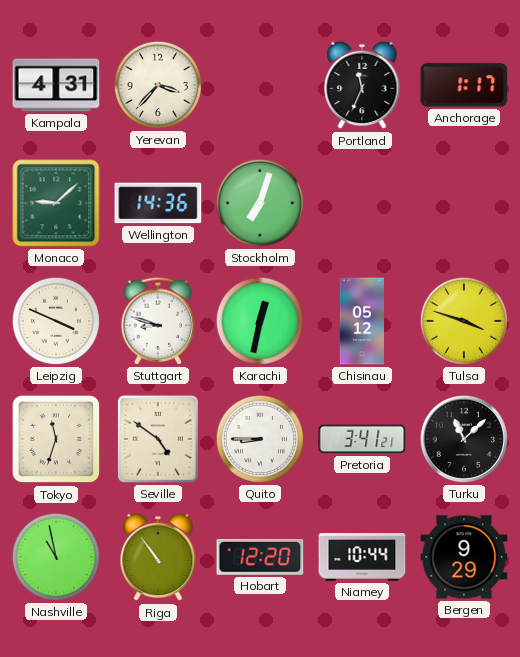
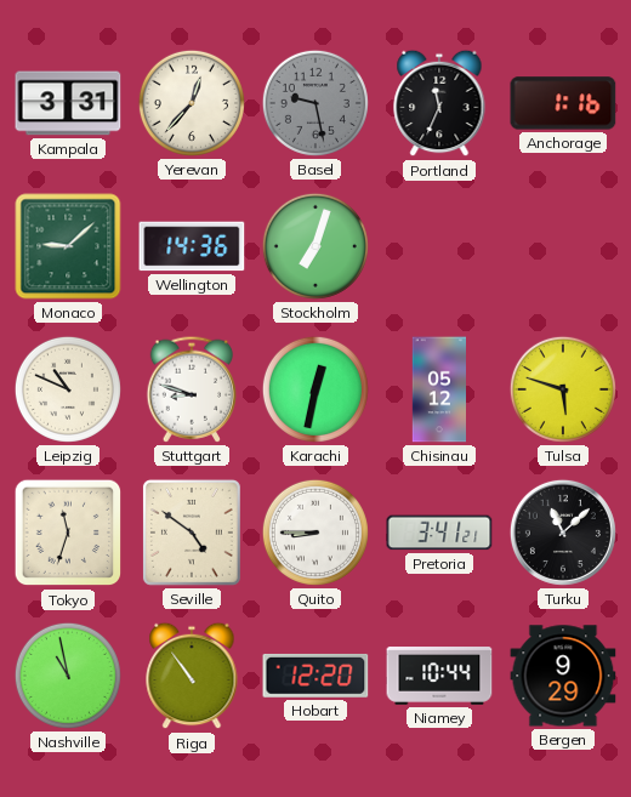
Kampala: 4:31 -> 3:31 (68, 103)
Yerevan: 3:37 -> 12:37 (192, 103)
Basel: none -> 9:28 (315, 103)
Anchorage: 1:17 -> 1:16 (563, 103)
Leipzig: 3:49 -> 10:49 (68, 389)
Tulsa: 3:48 -> 5:48 (563, 389)
